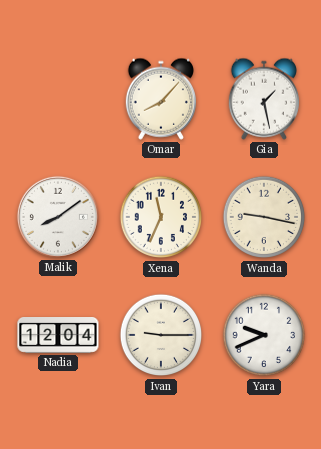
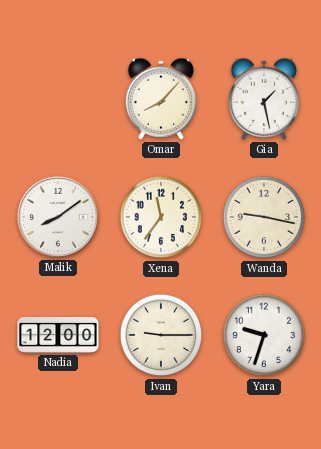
Xena: 11:34 -> 11:36 (161, 217)
Nadia: 12:04 -> 12:00 (58, 336)
Yara: 9:41 -> 9:33 (264, 335)
